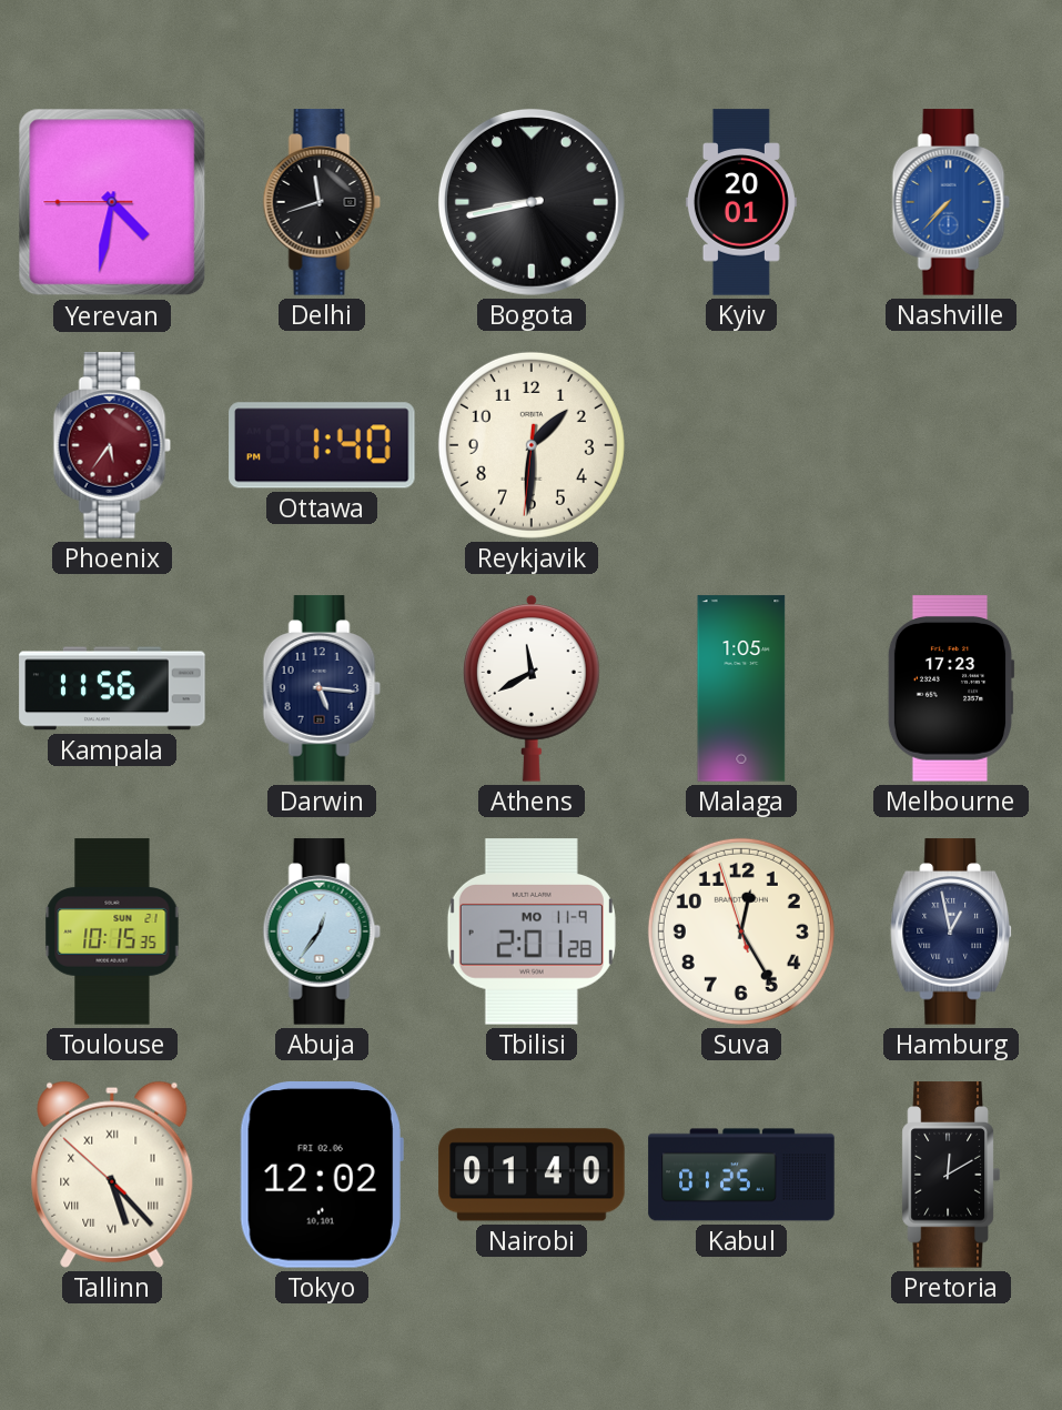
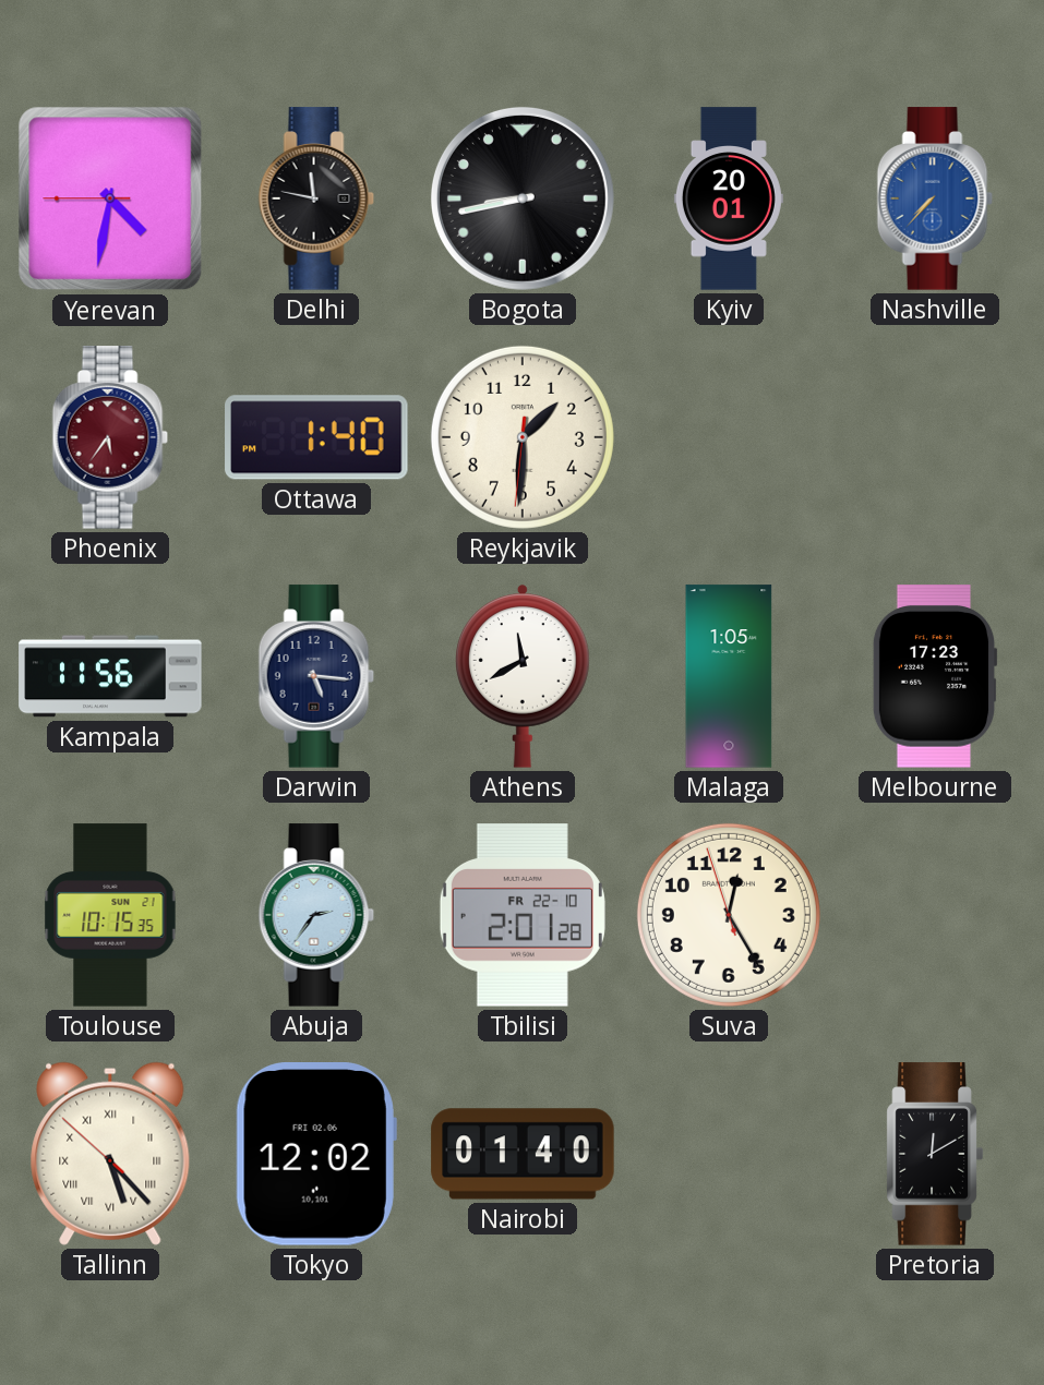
Delhi: 11:42 -> 11:47 (316, 198)
Abuja: 12:36 -> 2:36 (316, 915)
Tbilisi date: MO 11-9 -> FR 22-10 (523, 915)
Hamburg: 12:58 -> none (952, 931)
Kabul: 01:25 -> none (741, 1175)
